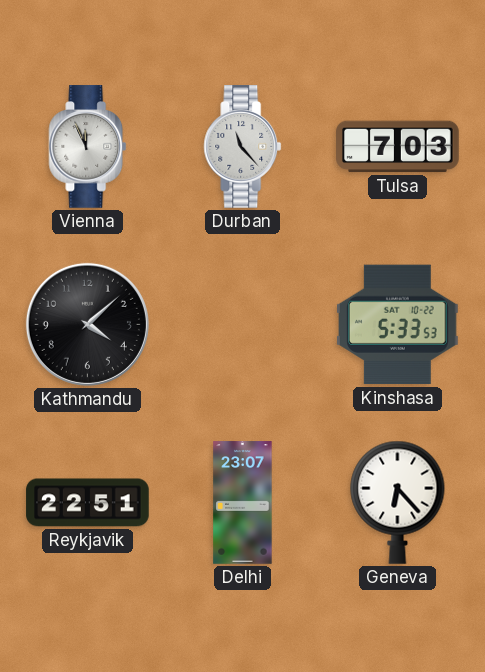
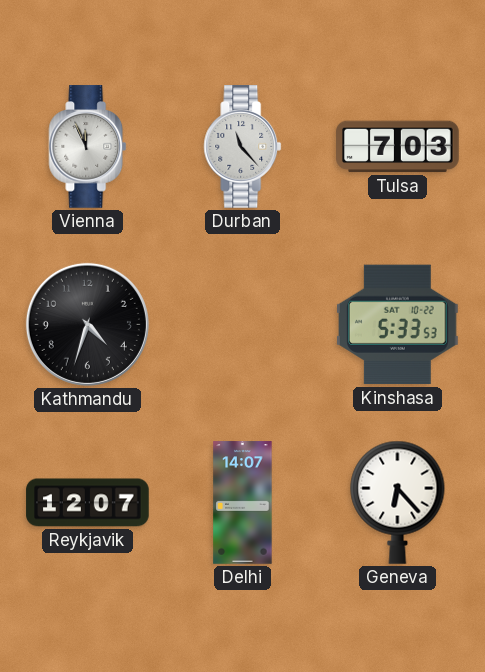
Kathmandu: 4:08 -> 4:33 (87, 324)
Reykjavik: 22:51 -> 12:07 (88, 503)
Delhi: 23:07 -> 14:07 (243, 503)
